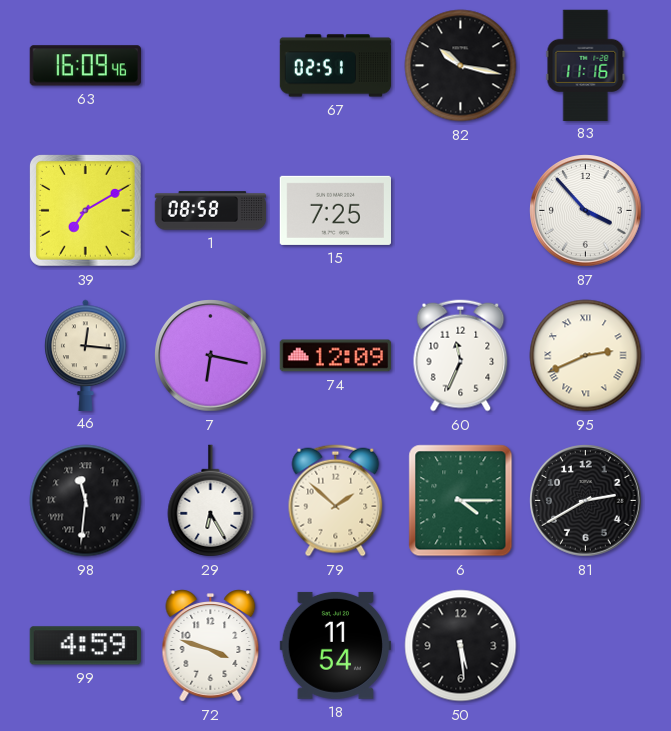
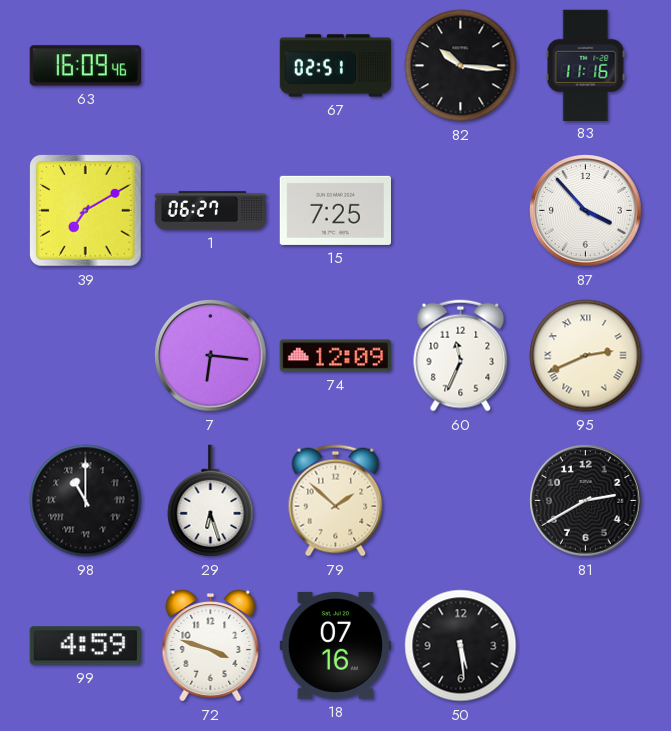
82: 10:17 -> 10:16 (461, 66)
1: 08:58 -> 06:27 (211, 211)
46: 12:16 -> none (86, 355)
7: 6:17 -> 6:16 (211, 356)
98: 11:31 -> 11:00 (86, 501)
29: 6:25 -> 6:27 (211, 501)
6: 4:15 -> none (461, 501)
18: 11:54 -> 07:16 (335, 645)
